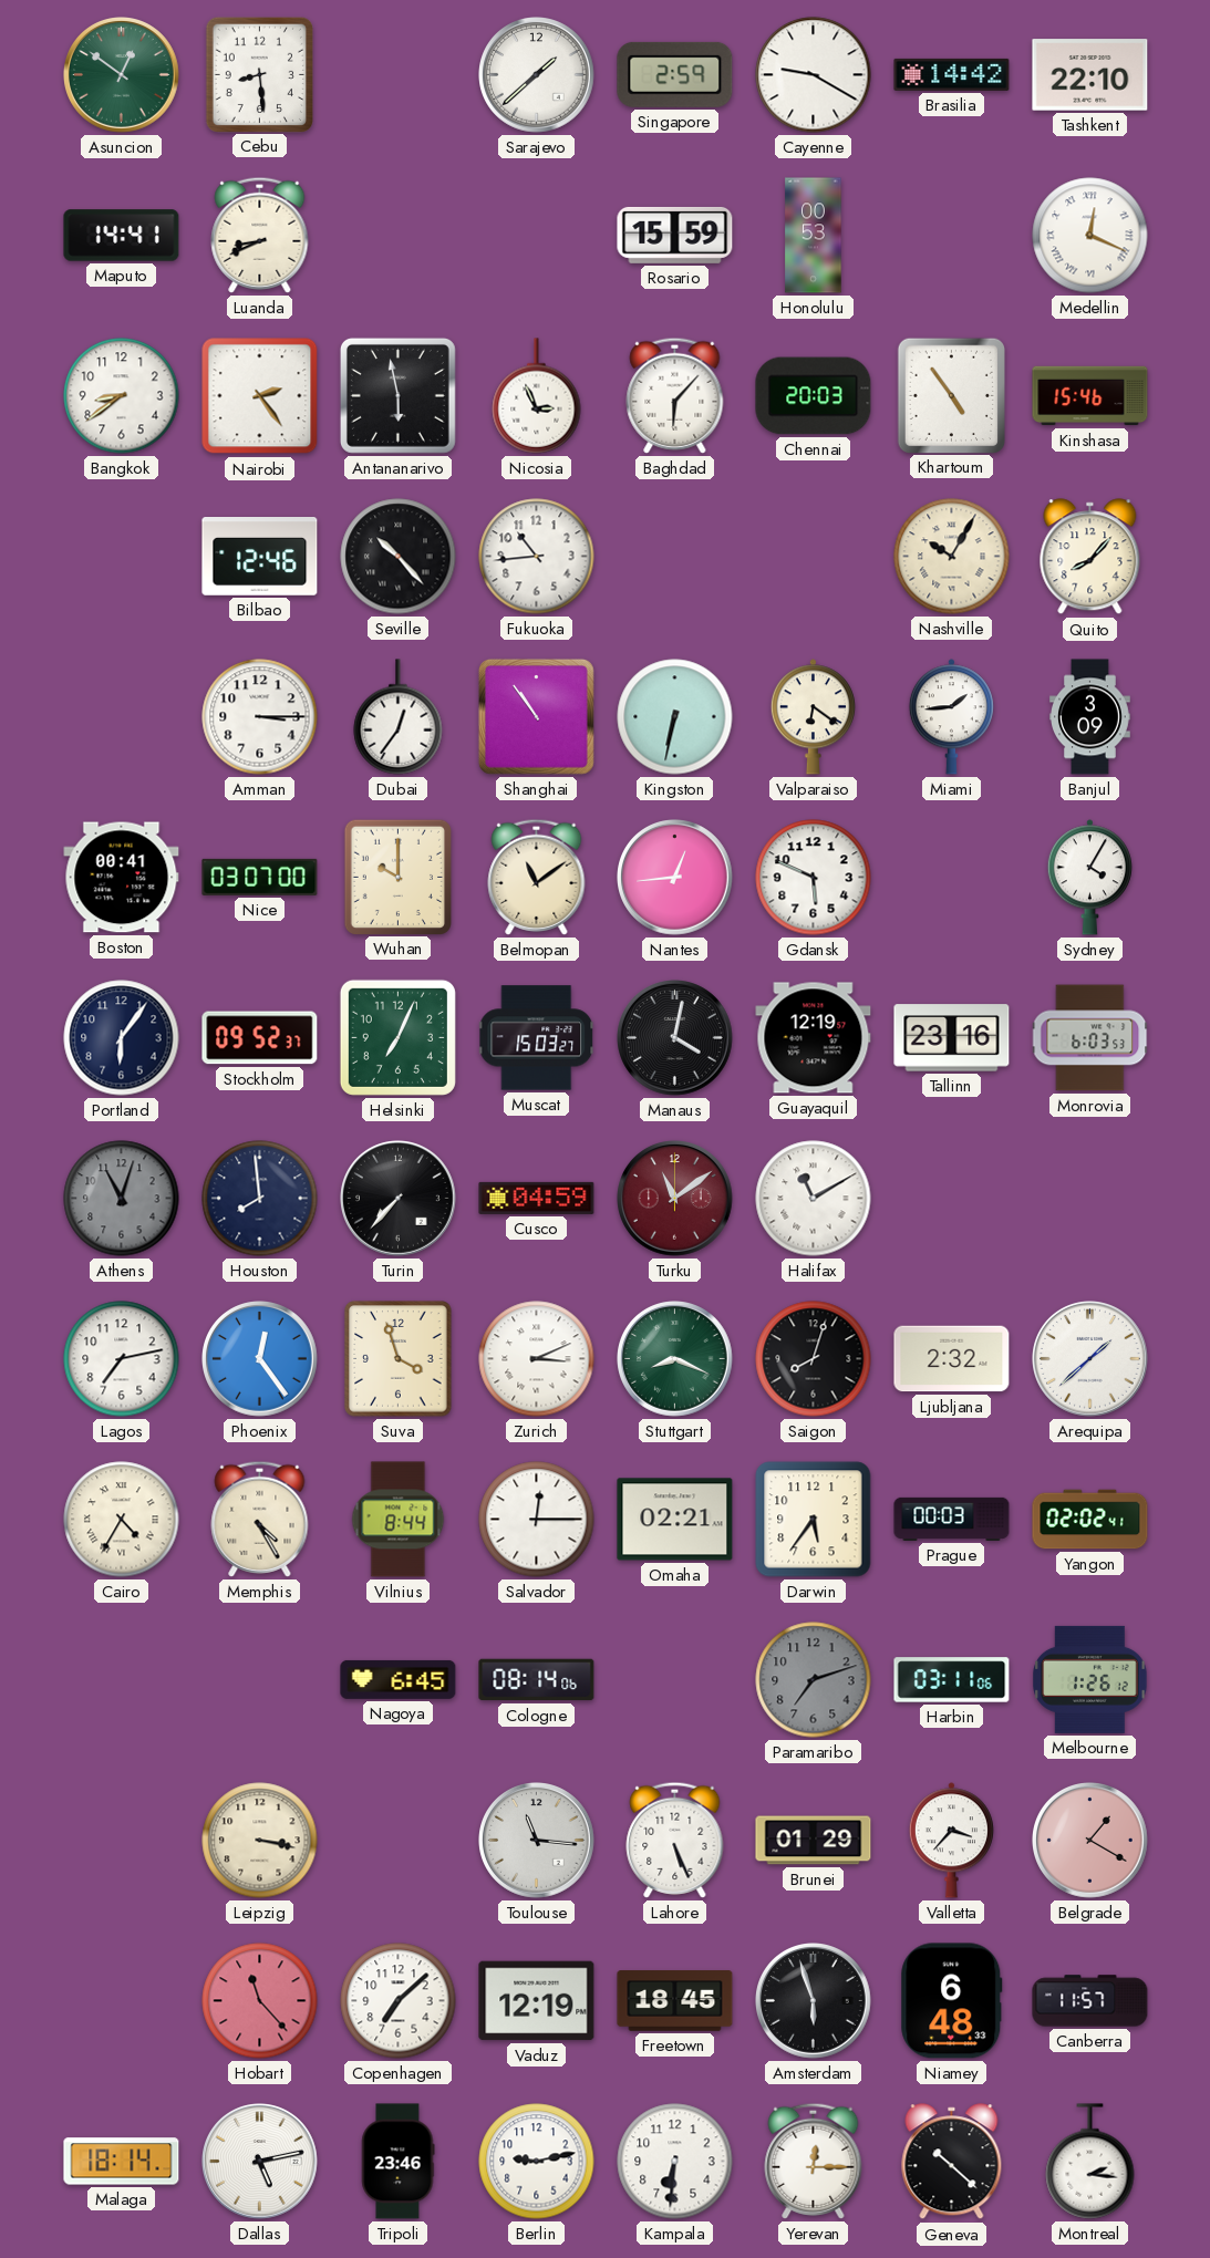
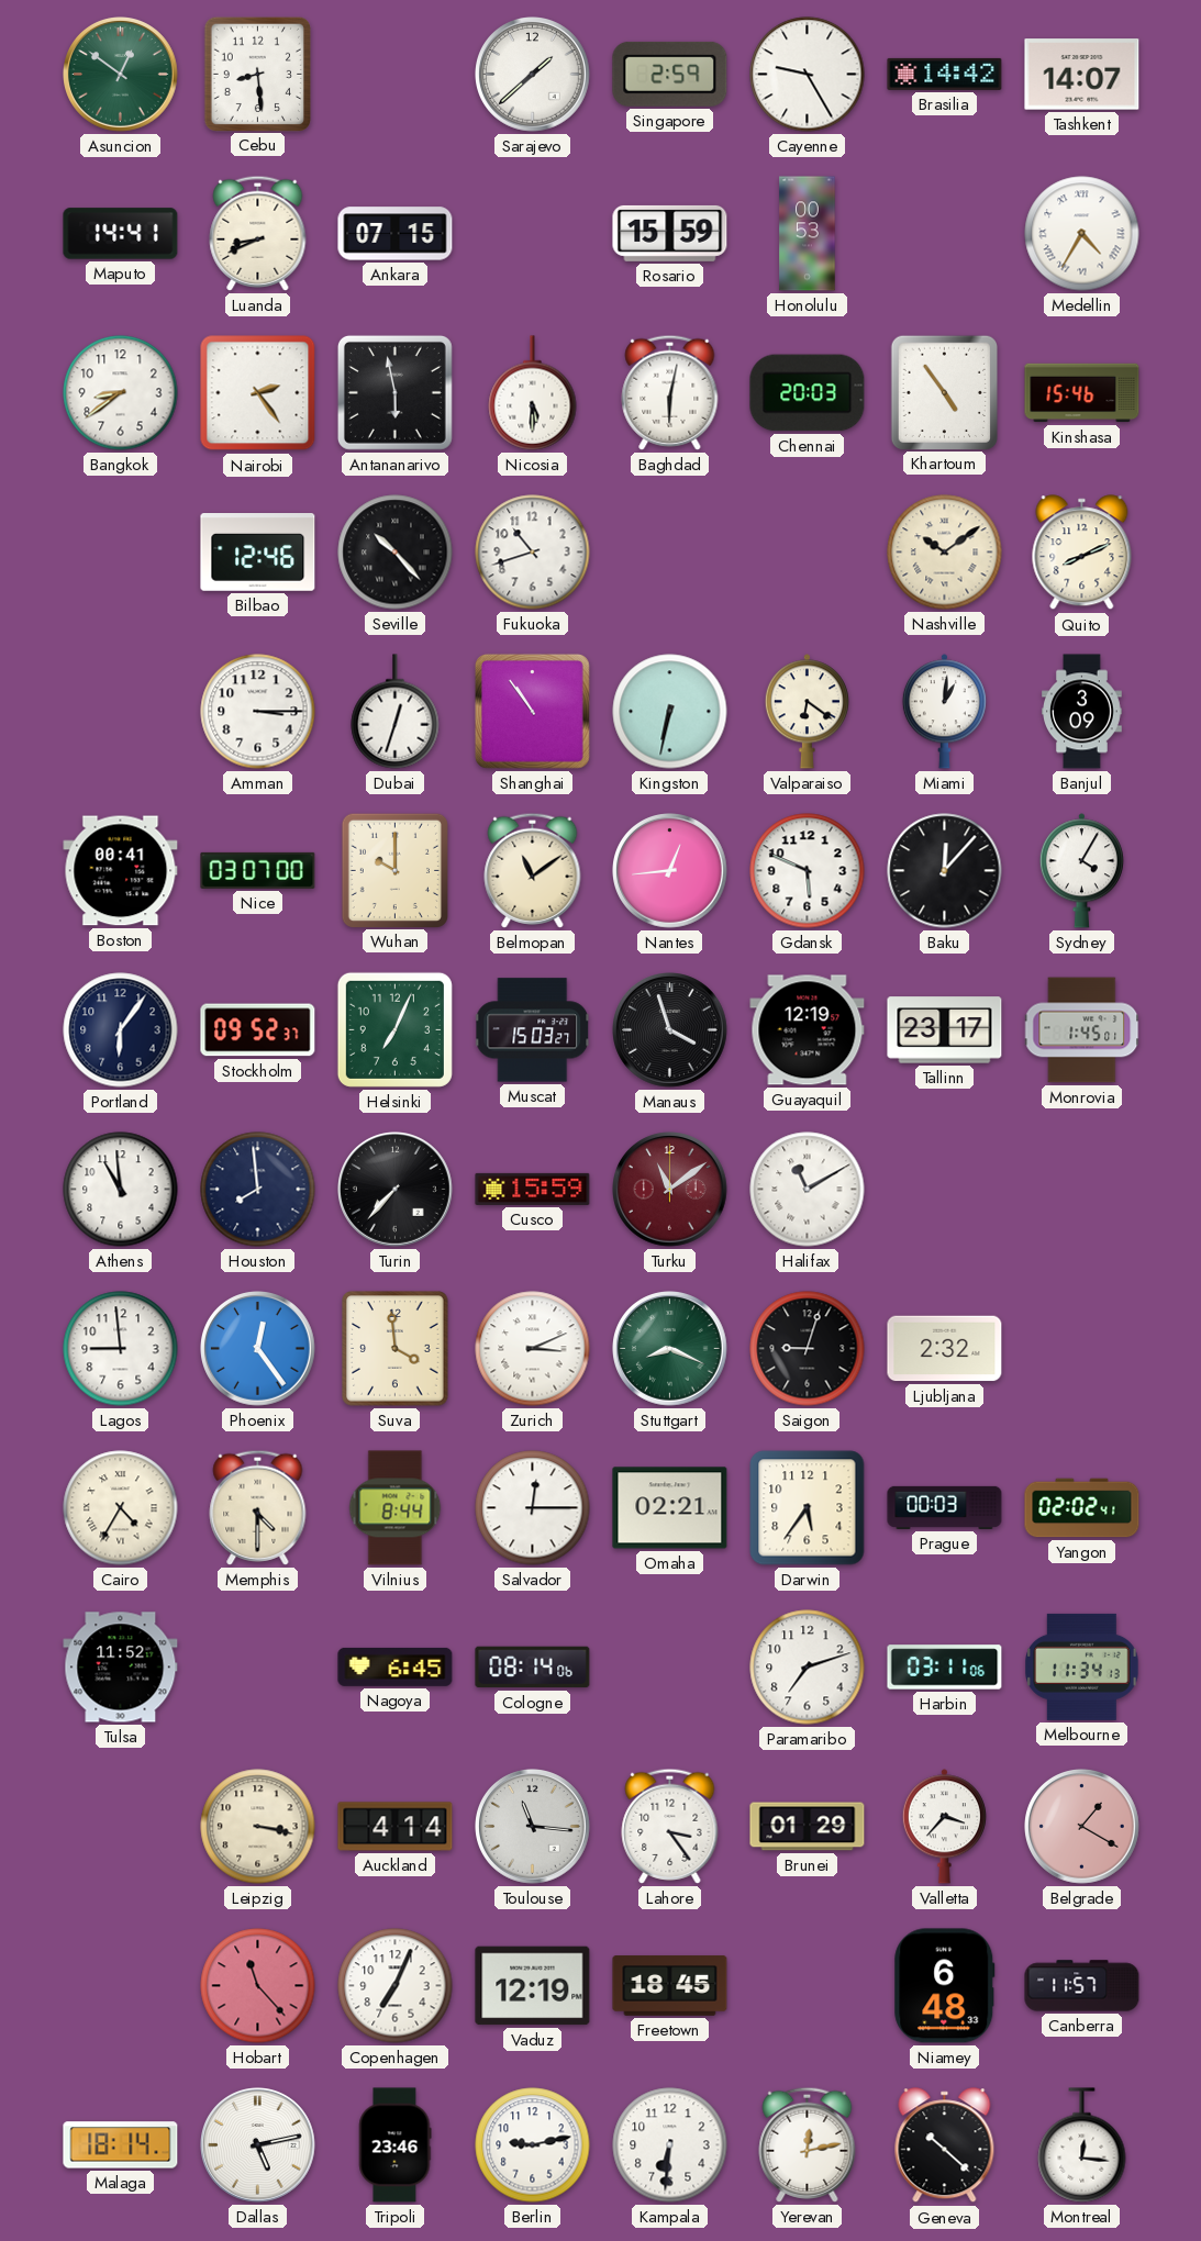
Cayenne: 9:20 -> 9:25 (808, 75)
Tashkent: 22:10 -> 14:07 (1082, 75)
Ankara: none -> 07:15 (396, 234)
Medellin: 12:19 -> 4:35 (1082, 234)
Nicosia: 2:56 -> 5:30 (533, 393)
Baghdad: 6:07 -> 6:02 (670, 392)
Fukuoka: 10:44 -> 10:42 (533, 553)
Nashville: 10:05 -> 10:09 (945, 553)
Quito: 8:07 -> 8:11 (1082, 553)
Dubai: 12:36 -> 12:33 (396, 712)
Miami: 1:44 -> 1:01 (944, 712)
Baku: none -> 12:07 (945, 871)
Manaus: 4:02 -> 3:57 (670, 1030)
Tallinn: 23:16 -> 23:17 (945, 1030)
Monrovia: 6:03 -> 1:45 (1082, 1030)
Athens: 11:03 -> 10:59 (121, 1190)
Athens dial: grey -> white (121, 1190)
Cusco: 04:59 -> 15:59 (533, 1189)
Lagos: 7:13 -> 8:59 (121, 1349)
Suva: 3:57 -> 3:59 (396, 1349)
Saigon: 8:03 -> 9:03 (808, 1349)
Arequipa: 1:38 -> none (1090, 1359)
Memphis: 4:25 -> 4:30 (258, 1507)
Tulsa: none -> 11:52 (121, 1668)
Paramaribo dial: grey -> white (808, 1668)
Melbourne: 1:26 -> 11:34 (1082, 1666)
Auckland: none -> 4:14 (396, 1827)
Lahore: 5:26 -> 3:24 (670, 1826)
Copenhagen: 7:08 -> 7:04 (396, 1986)
Amsterdam: 5:57 -> none (814, 2001)
Yerevan: 12:15 -> 12:13 (808, 2144)
Montreal: 2:16 -> 12:16 (1082, 2145)
